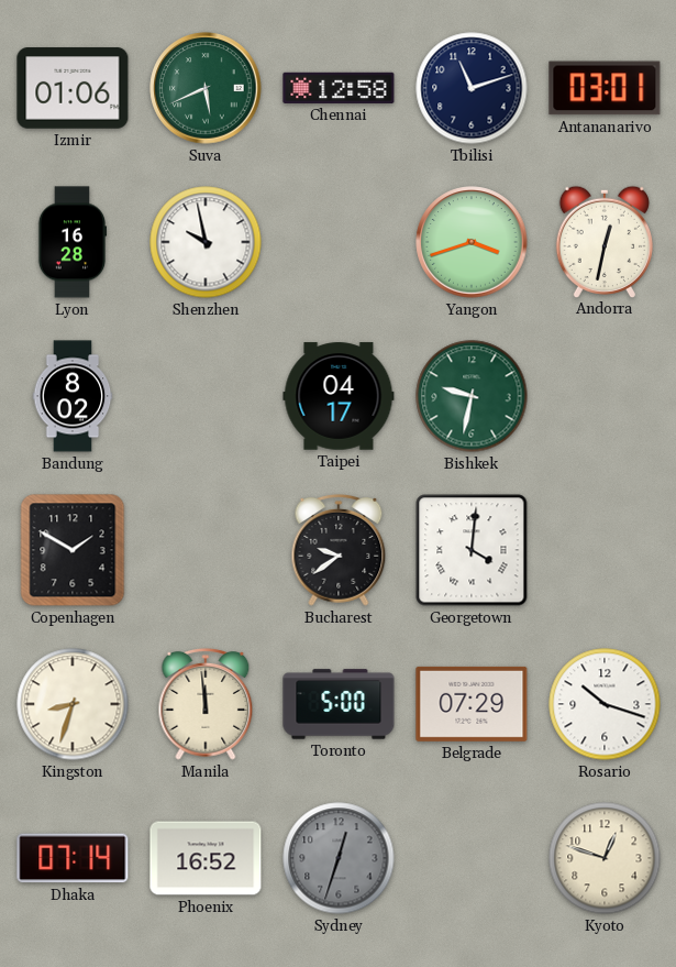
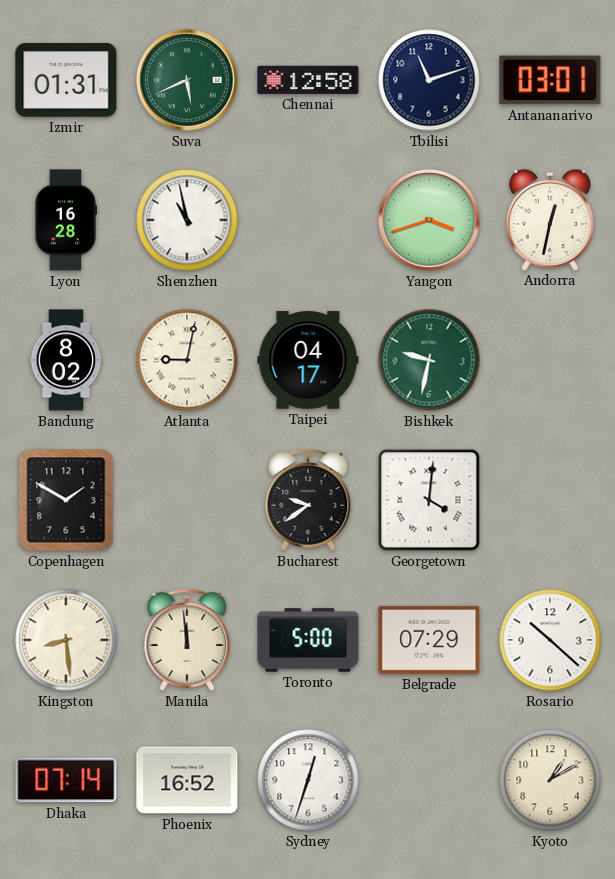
Izmir: 01:06 -> 01:31 (66, 80)
Shenzhen: 9:58 -> 10:58 (187, 220)
Atlanta: none -> 9:02 (187, 360)
Kingston: 8:33 -> 8:29 (66, 640)
Rosario: 10:18 -> 10:22 (550, 640)
Sydney dial: grey -> white (308, 780)
Kyoto: 12:48 -> 1:10 (550, 780)
